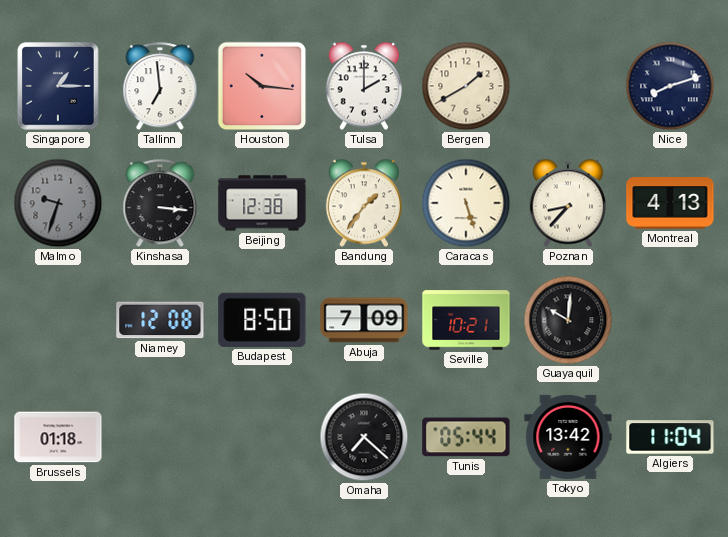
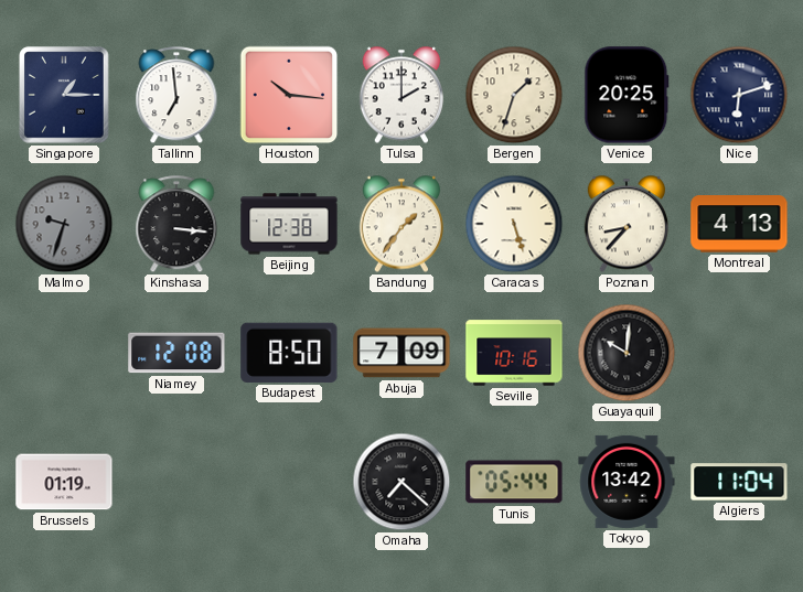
Bergen: 1:40 -> 1:33 (514, 95)
Venice: none -> 20:25 (627, 95)
Nice: 8:12 -> 6:12 (739, 95)
Seville: 10:21 -> 10:16 (514, 353)
Brussels: 01:18 -> 01:19 (64, 482)
